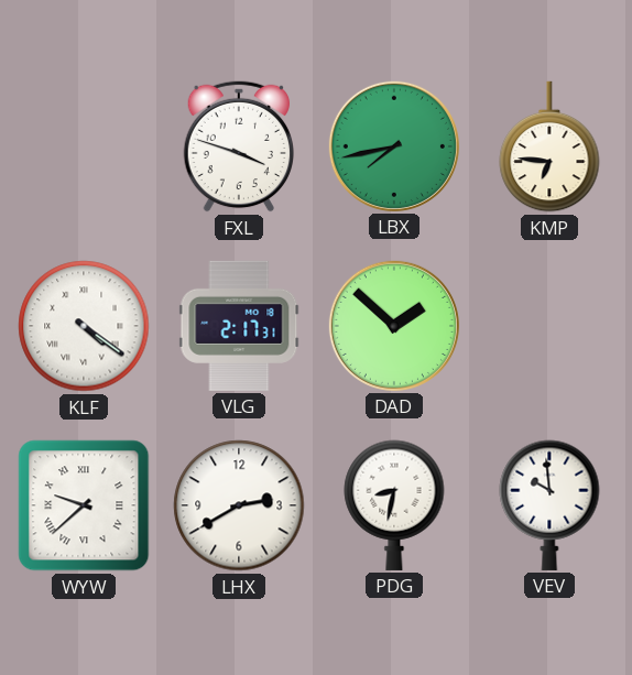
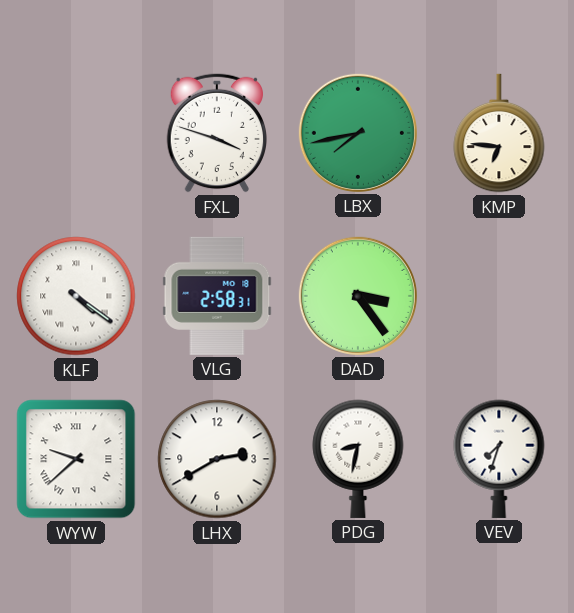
VLG: 2:17 -> 2:58 (217, 296)
DAD: 1:52 -> 3:24 (358, 296)
VEV: 9:59 -> 7:33 (499, 459)
